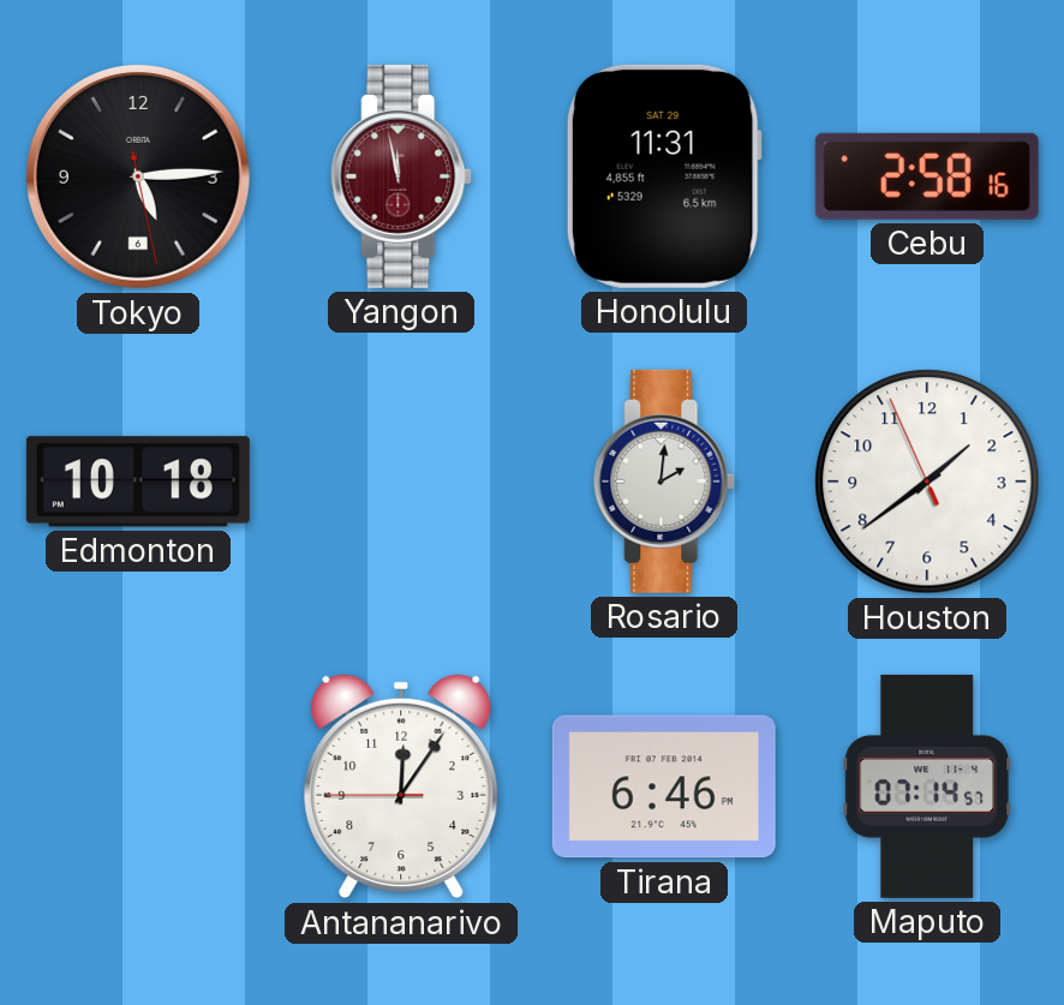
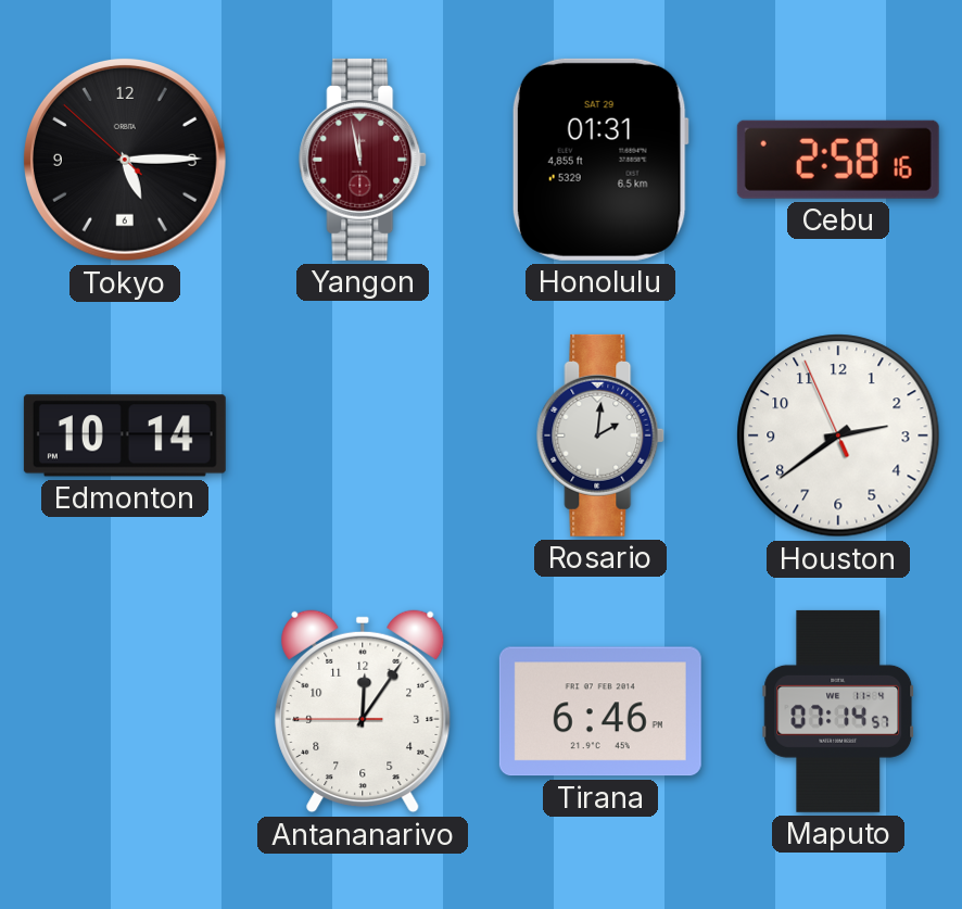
Tokyo: 5:14:28 -> 5:14:52 (125, 160)
Honolulu: 11:31 -> 01:31 (600, 160)
Edmonton: 10:18 -> 10:14 (125, 435)
Houston: 1:38 -> 2:38 (838, 435)
